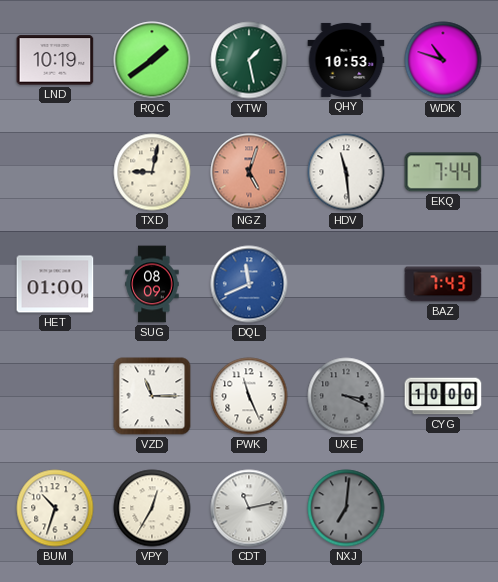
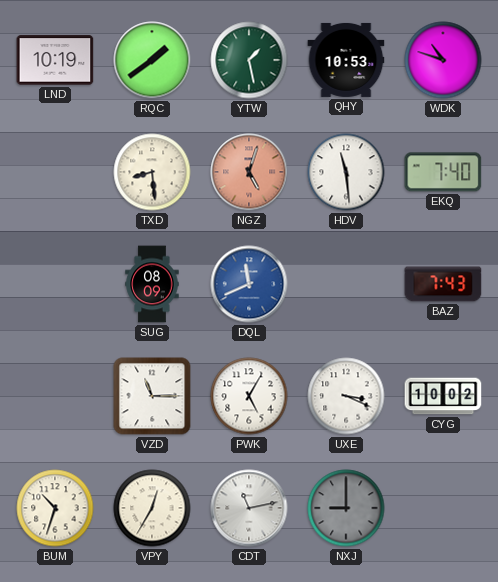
TXD: 9:02 -> 8:29 (152, 172)
EKQ: 7:44 -> 7:40 (443, 172)
HET: 01:00 -> none (55, 284)
PWK: 11:26 -> 5:05 (249, 396)
UXE dial: grey -> white (346, 396)
CYG: 10:00 -> 10:02 (443, 396)
NXJ: 7:01 -> 9:00 (346, 508)
